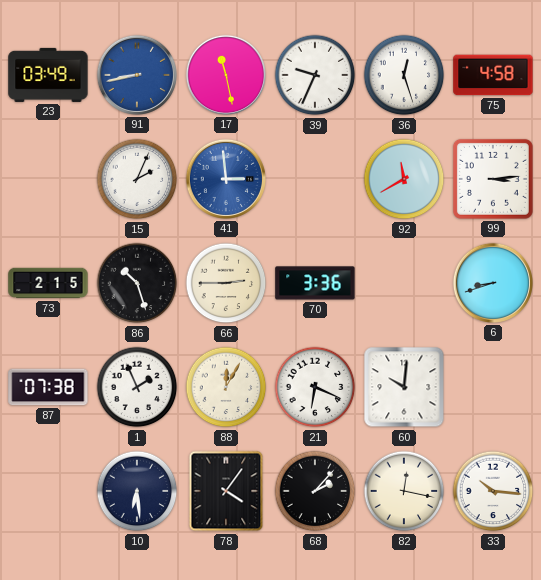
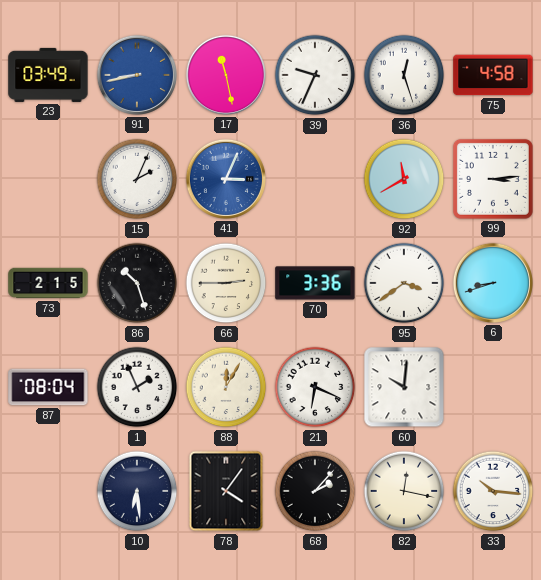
41: 2:59 -> 3:04 (226, 179)
95: none -> 3:39 (404, 283)
87: 07:38 -> 08:04 (48, 387)
